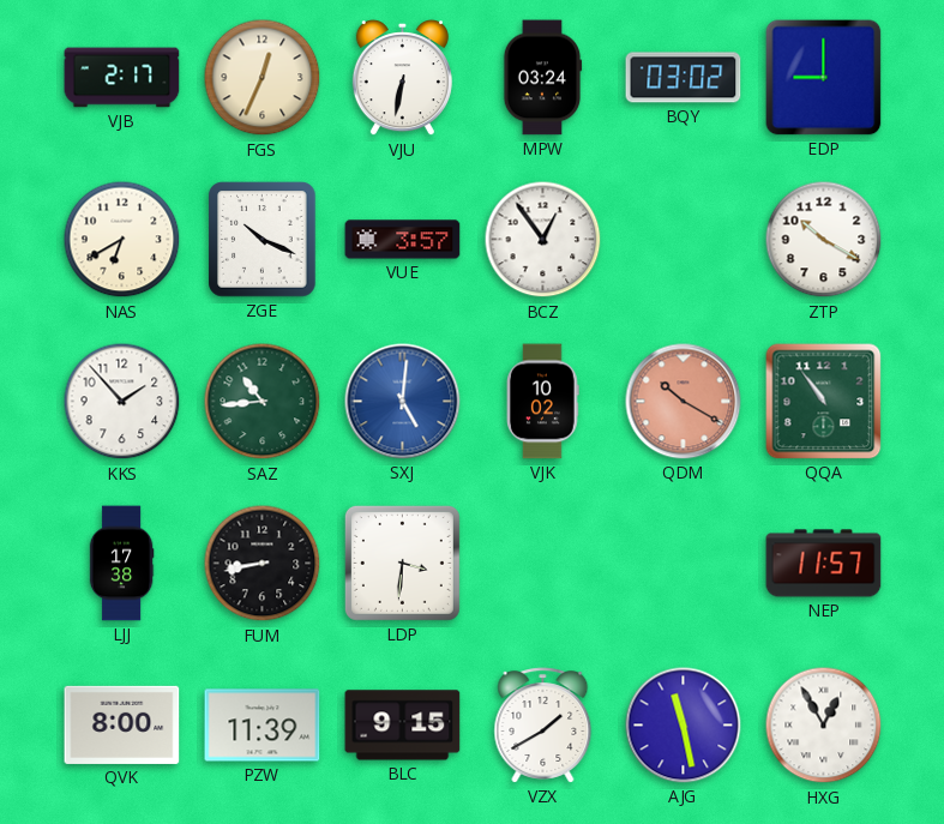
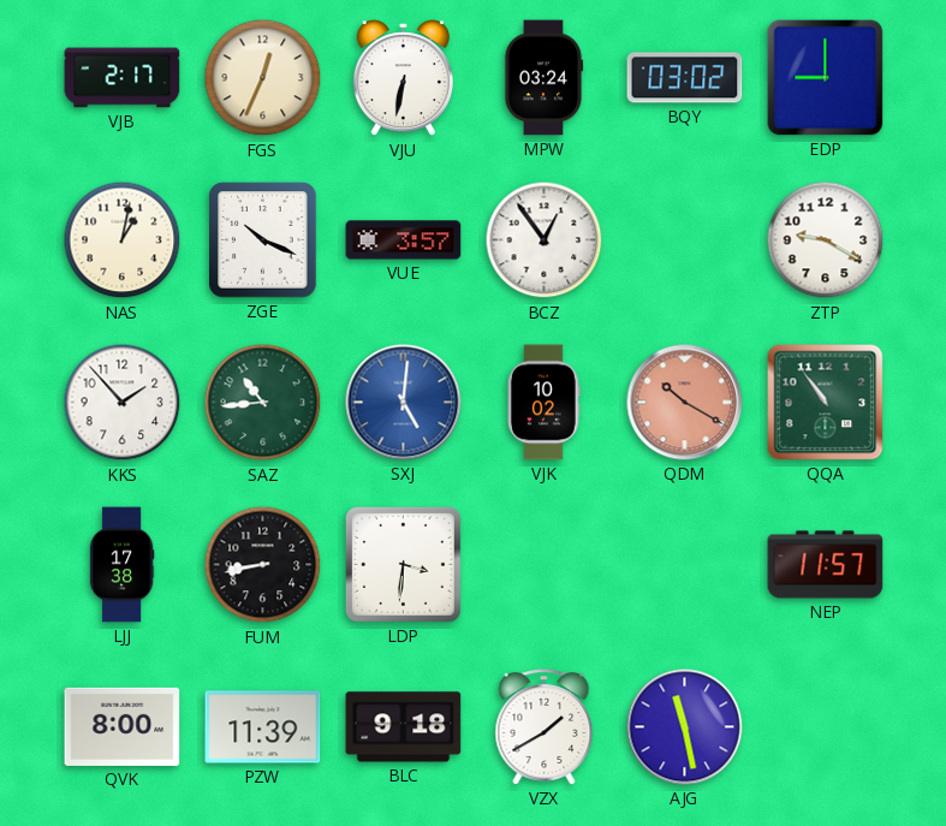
NAS: 6:40 -> 1:02 (123, 240)
ZTP: 10:20 -> 9:20 (826, 240)
BLC: 9:15 -> 9:18 (404, 727)
HXG: 12:55 -> none (824, 726)
